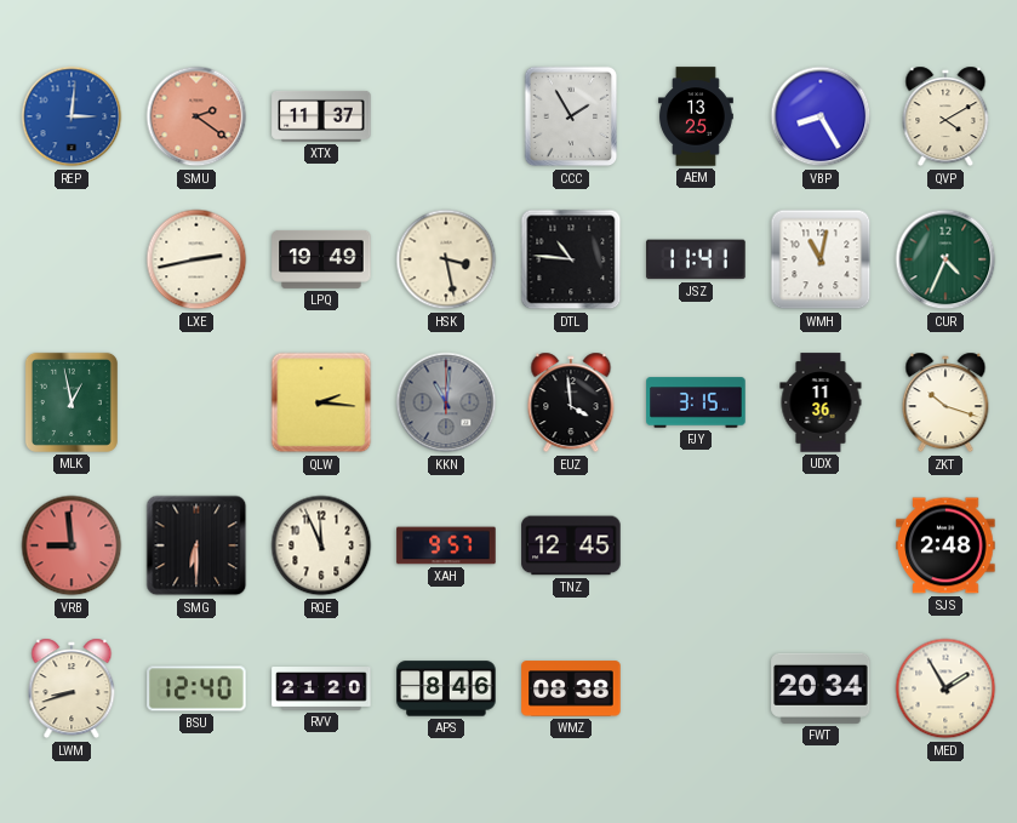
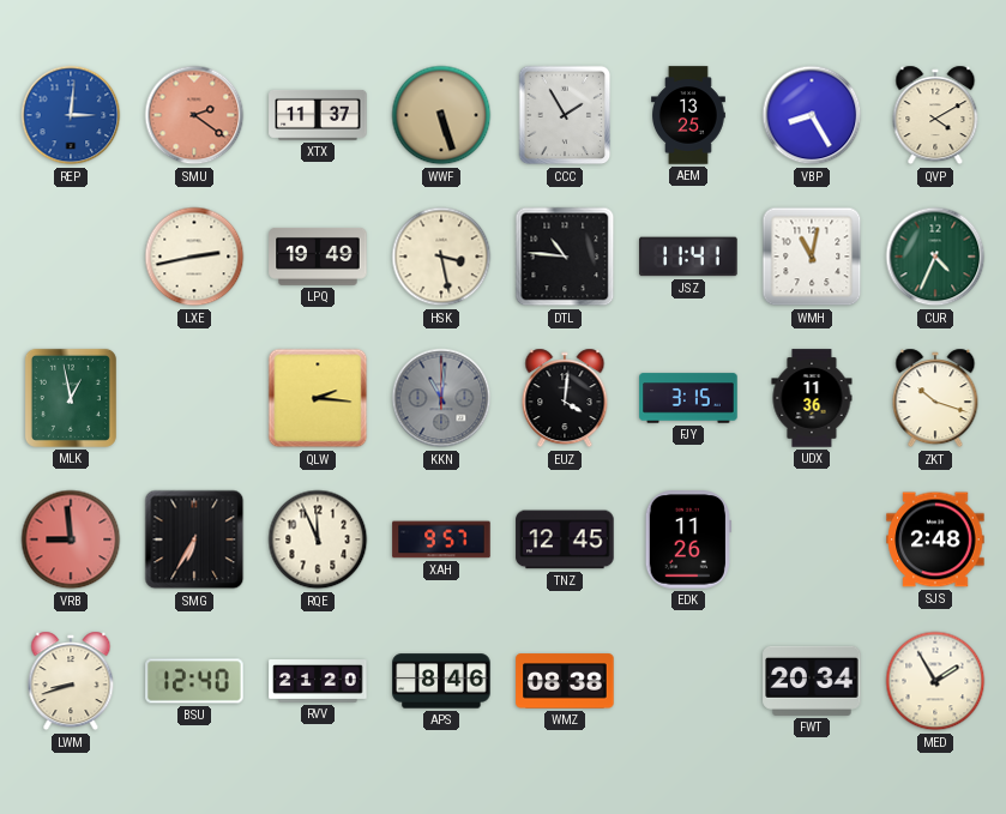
WWF: none -> 5:27 (441, 115)
EUZ: 3:59 -> 4:01 (565, 398)
SMG: 6:30 -> 6:35 (194, 539)
EDK: none -> 11:26 (688, 539)
